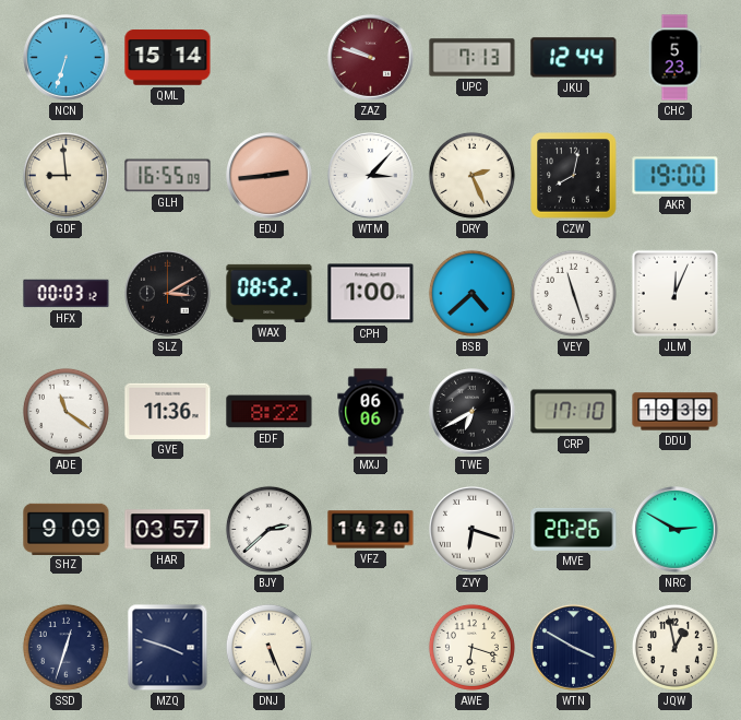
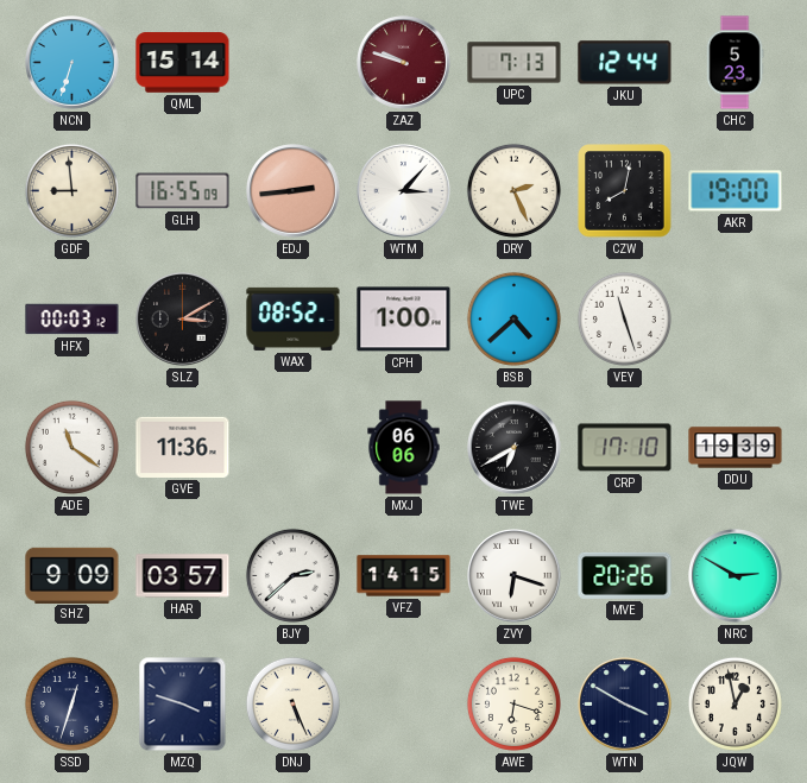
JLM: 12:04 -> none (676, 294)
EDF: 8:22 -> none (270, 412)
VFZ: 14:20 -> 14:15 (404, 576)
